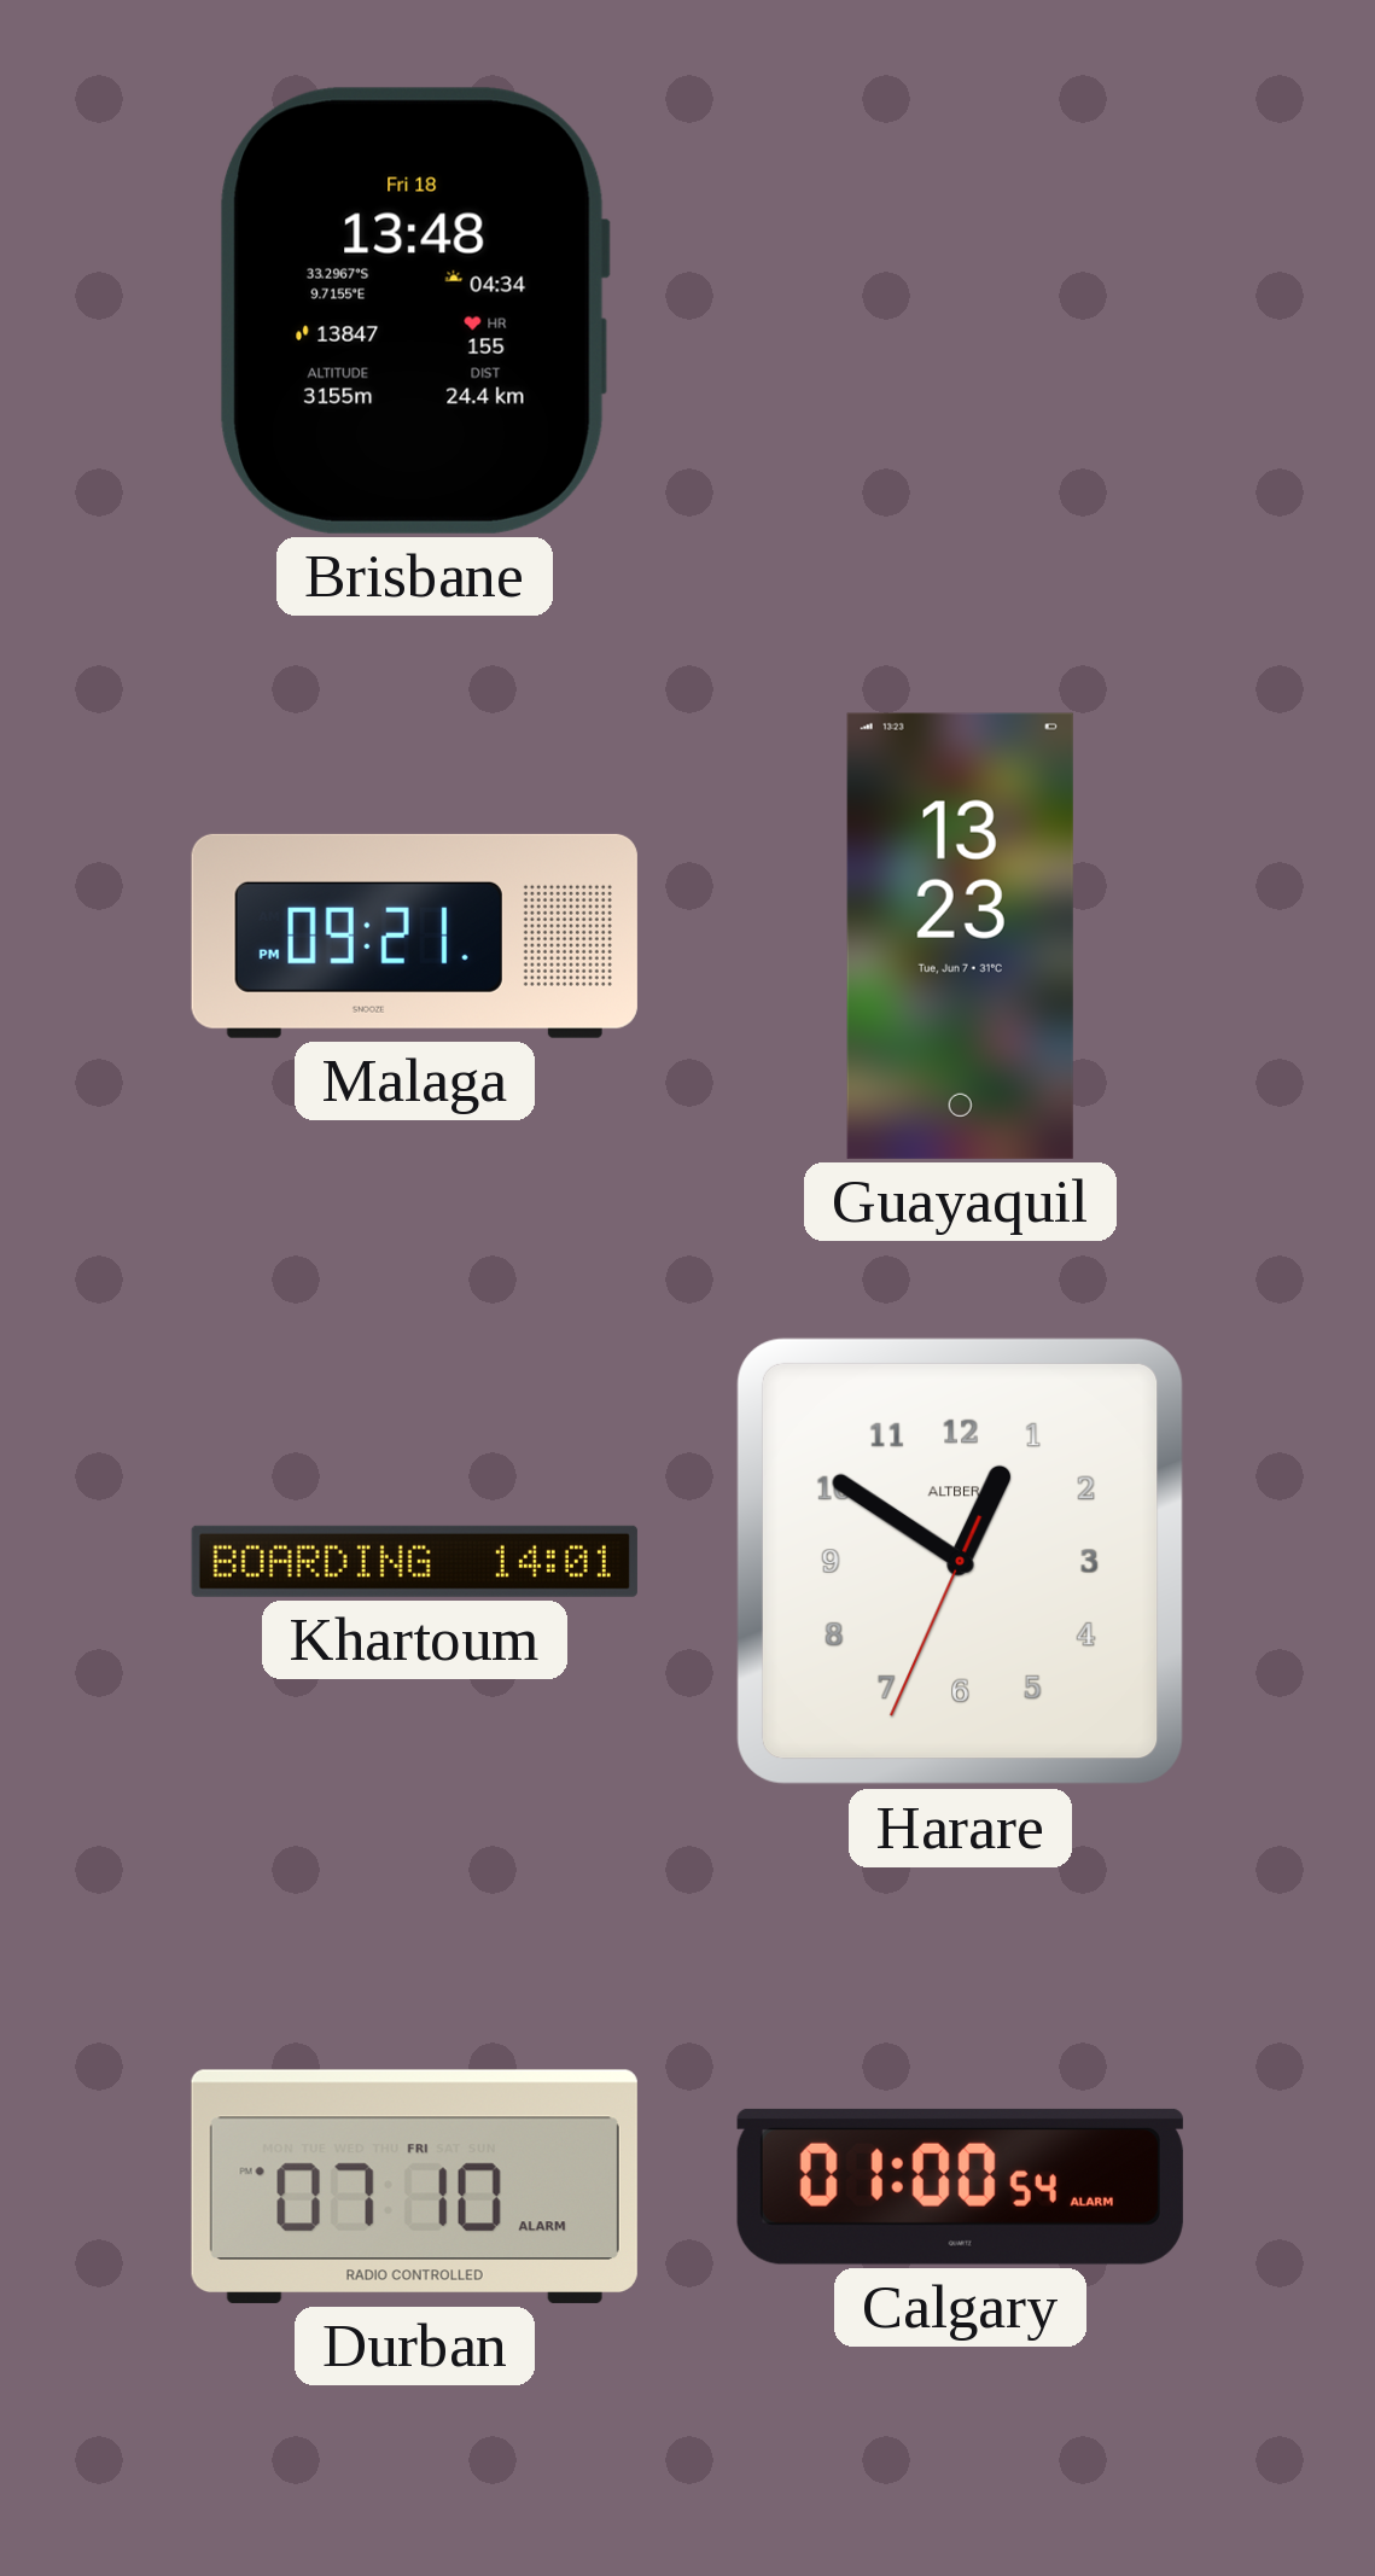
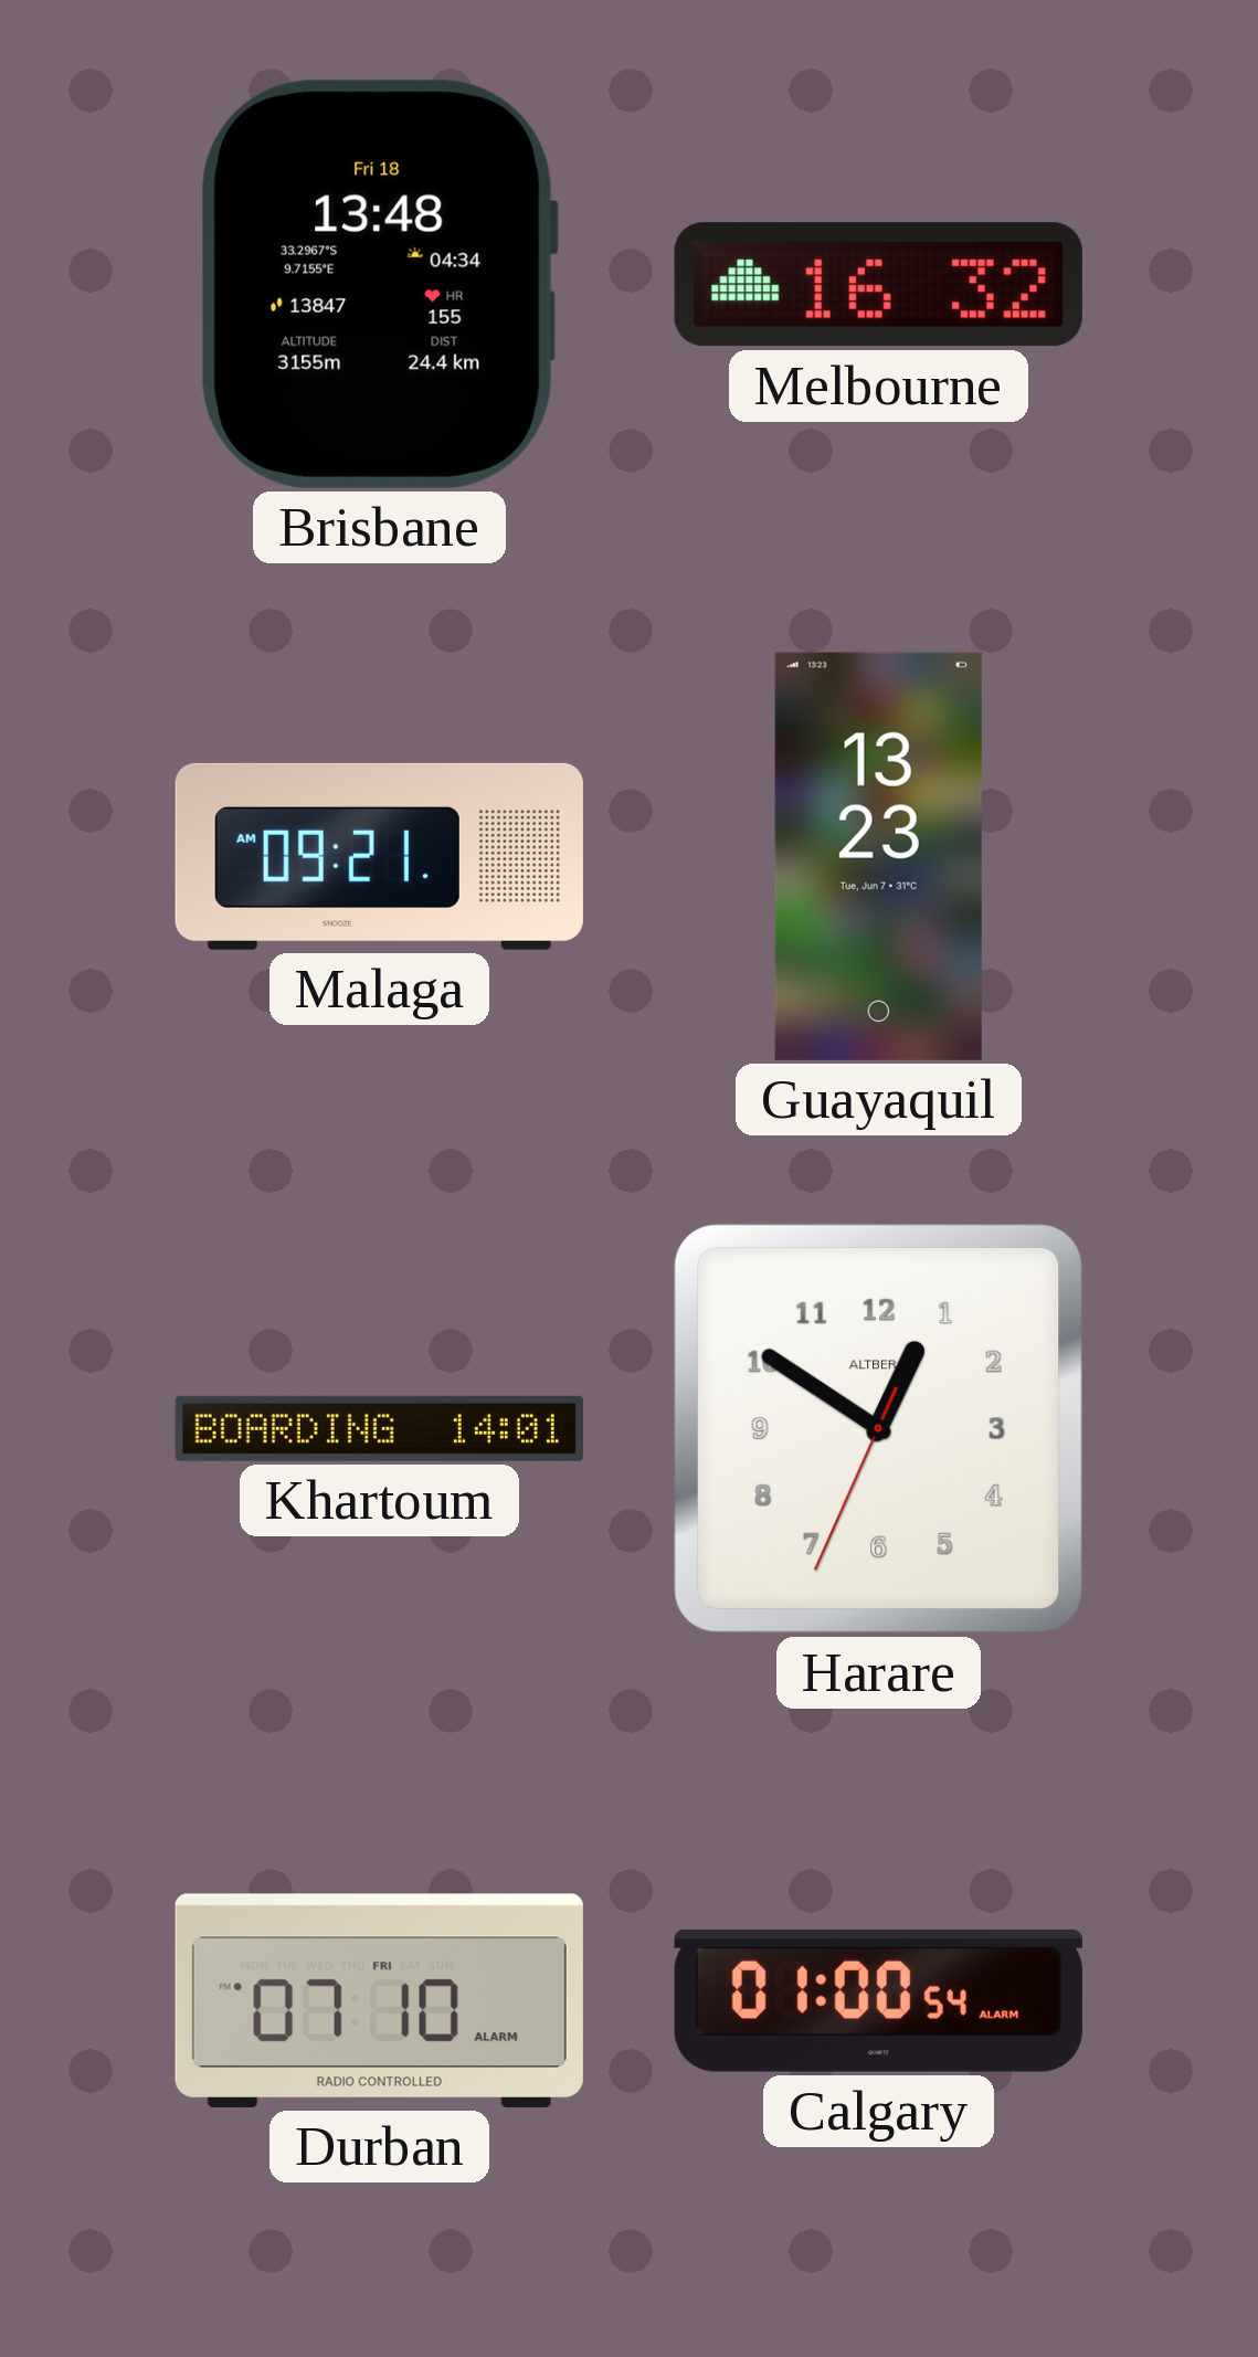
Melbourne: none -> 16:32 (878, 285)
Malaga: 09:21 PM -> 09:21 AM (379, 856)
